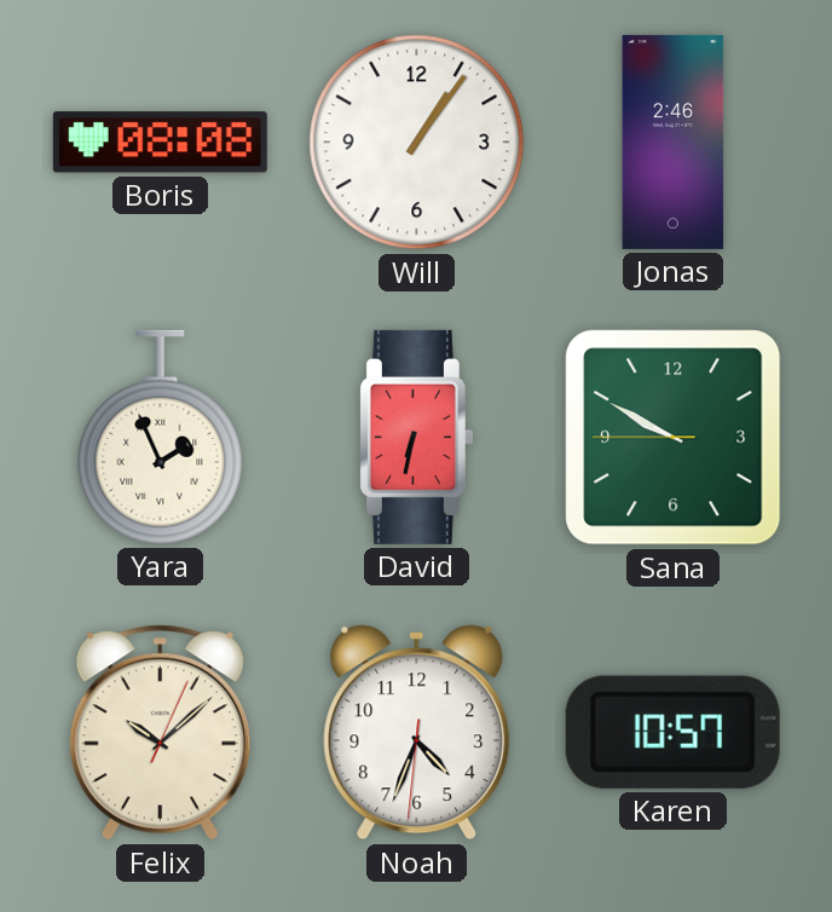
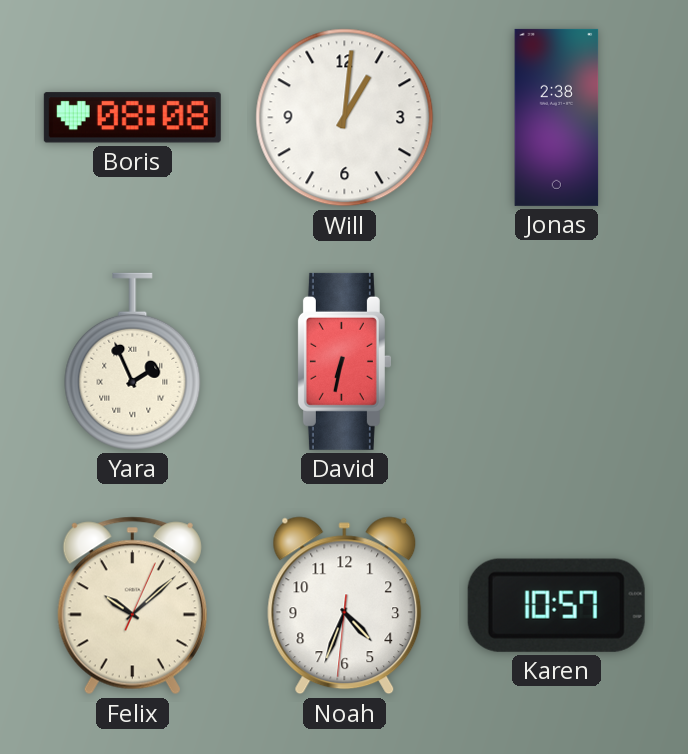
Will: 1:06 -> 1:01 (345, 118)
Jonas: 2:46 -> 2:38 (557, 117)
Sana: 9:49 -> none (674, 438)
